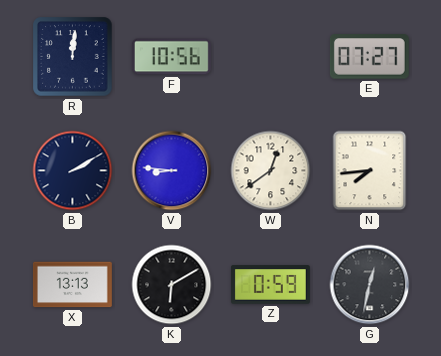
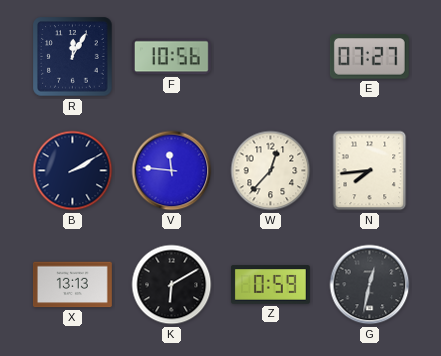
R: 12:01 -> 12:05 (73, 57)
V: 8:46 -> 11:46 (172, 171)
W: 12:39 -> 12:37 (271, 171)
